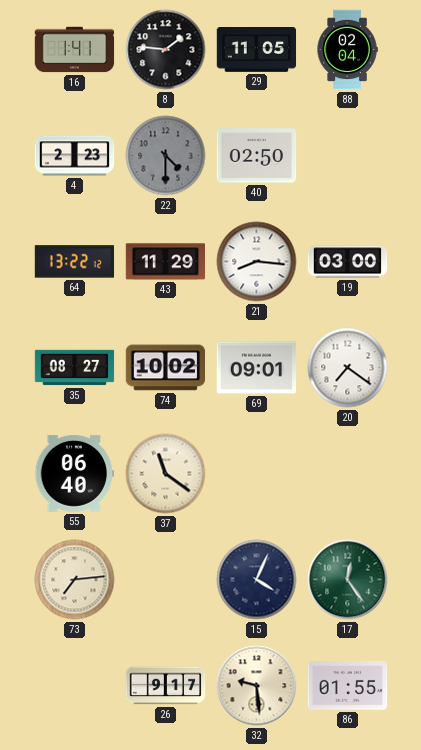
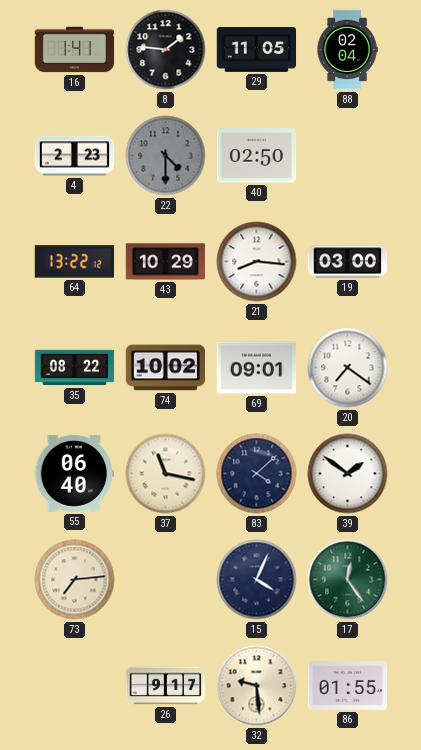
43: 11:29 -> 10:29 (166, 262)
35: 08:27 -> 08:22 (75, 368)
37: 11:21 -> 11:17 (166, 474)
83: none -> 4:08 (257, 474)
39: none -> 1:51 (348, 474)
